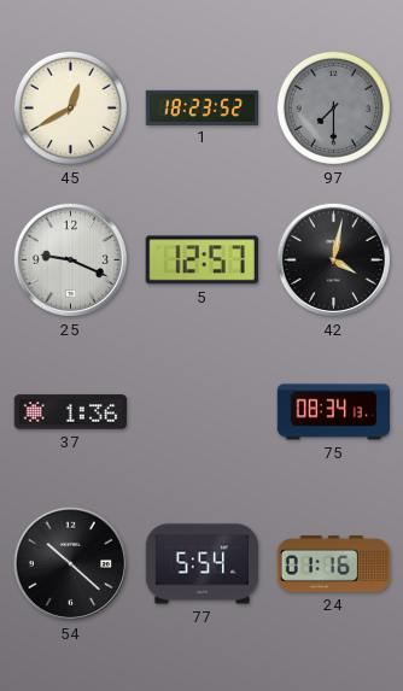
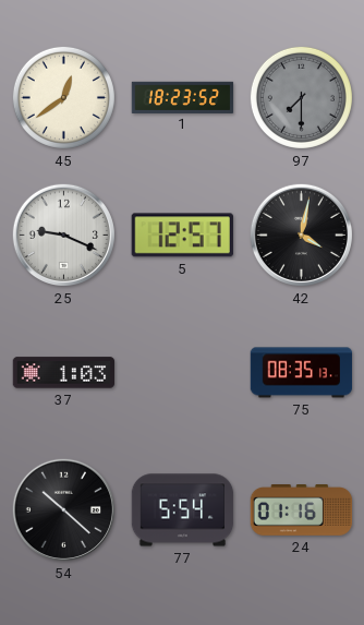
45: 12:40 -> 12:39 (63, 97)
37: 1:36 -> 1:03 (64, 373)
75: 08:34 -> 08:35 (302, 373)
